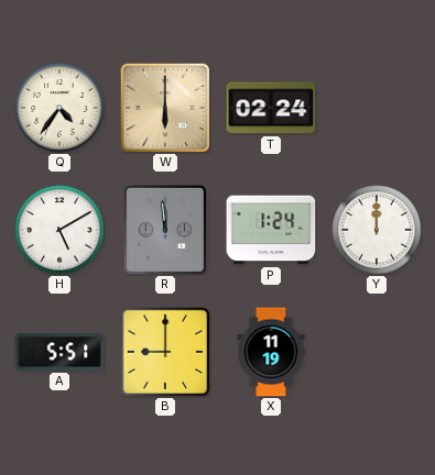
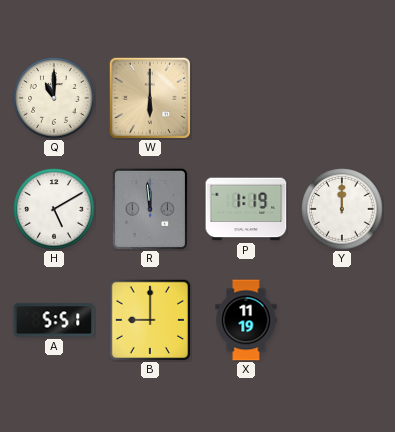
Q: 4:36 -> 11:00 (54, 98)
T: 02:24 -> none (271, 108)
P: 1:24 -> 1:19 (246, 209)
